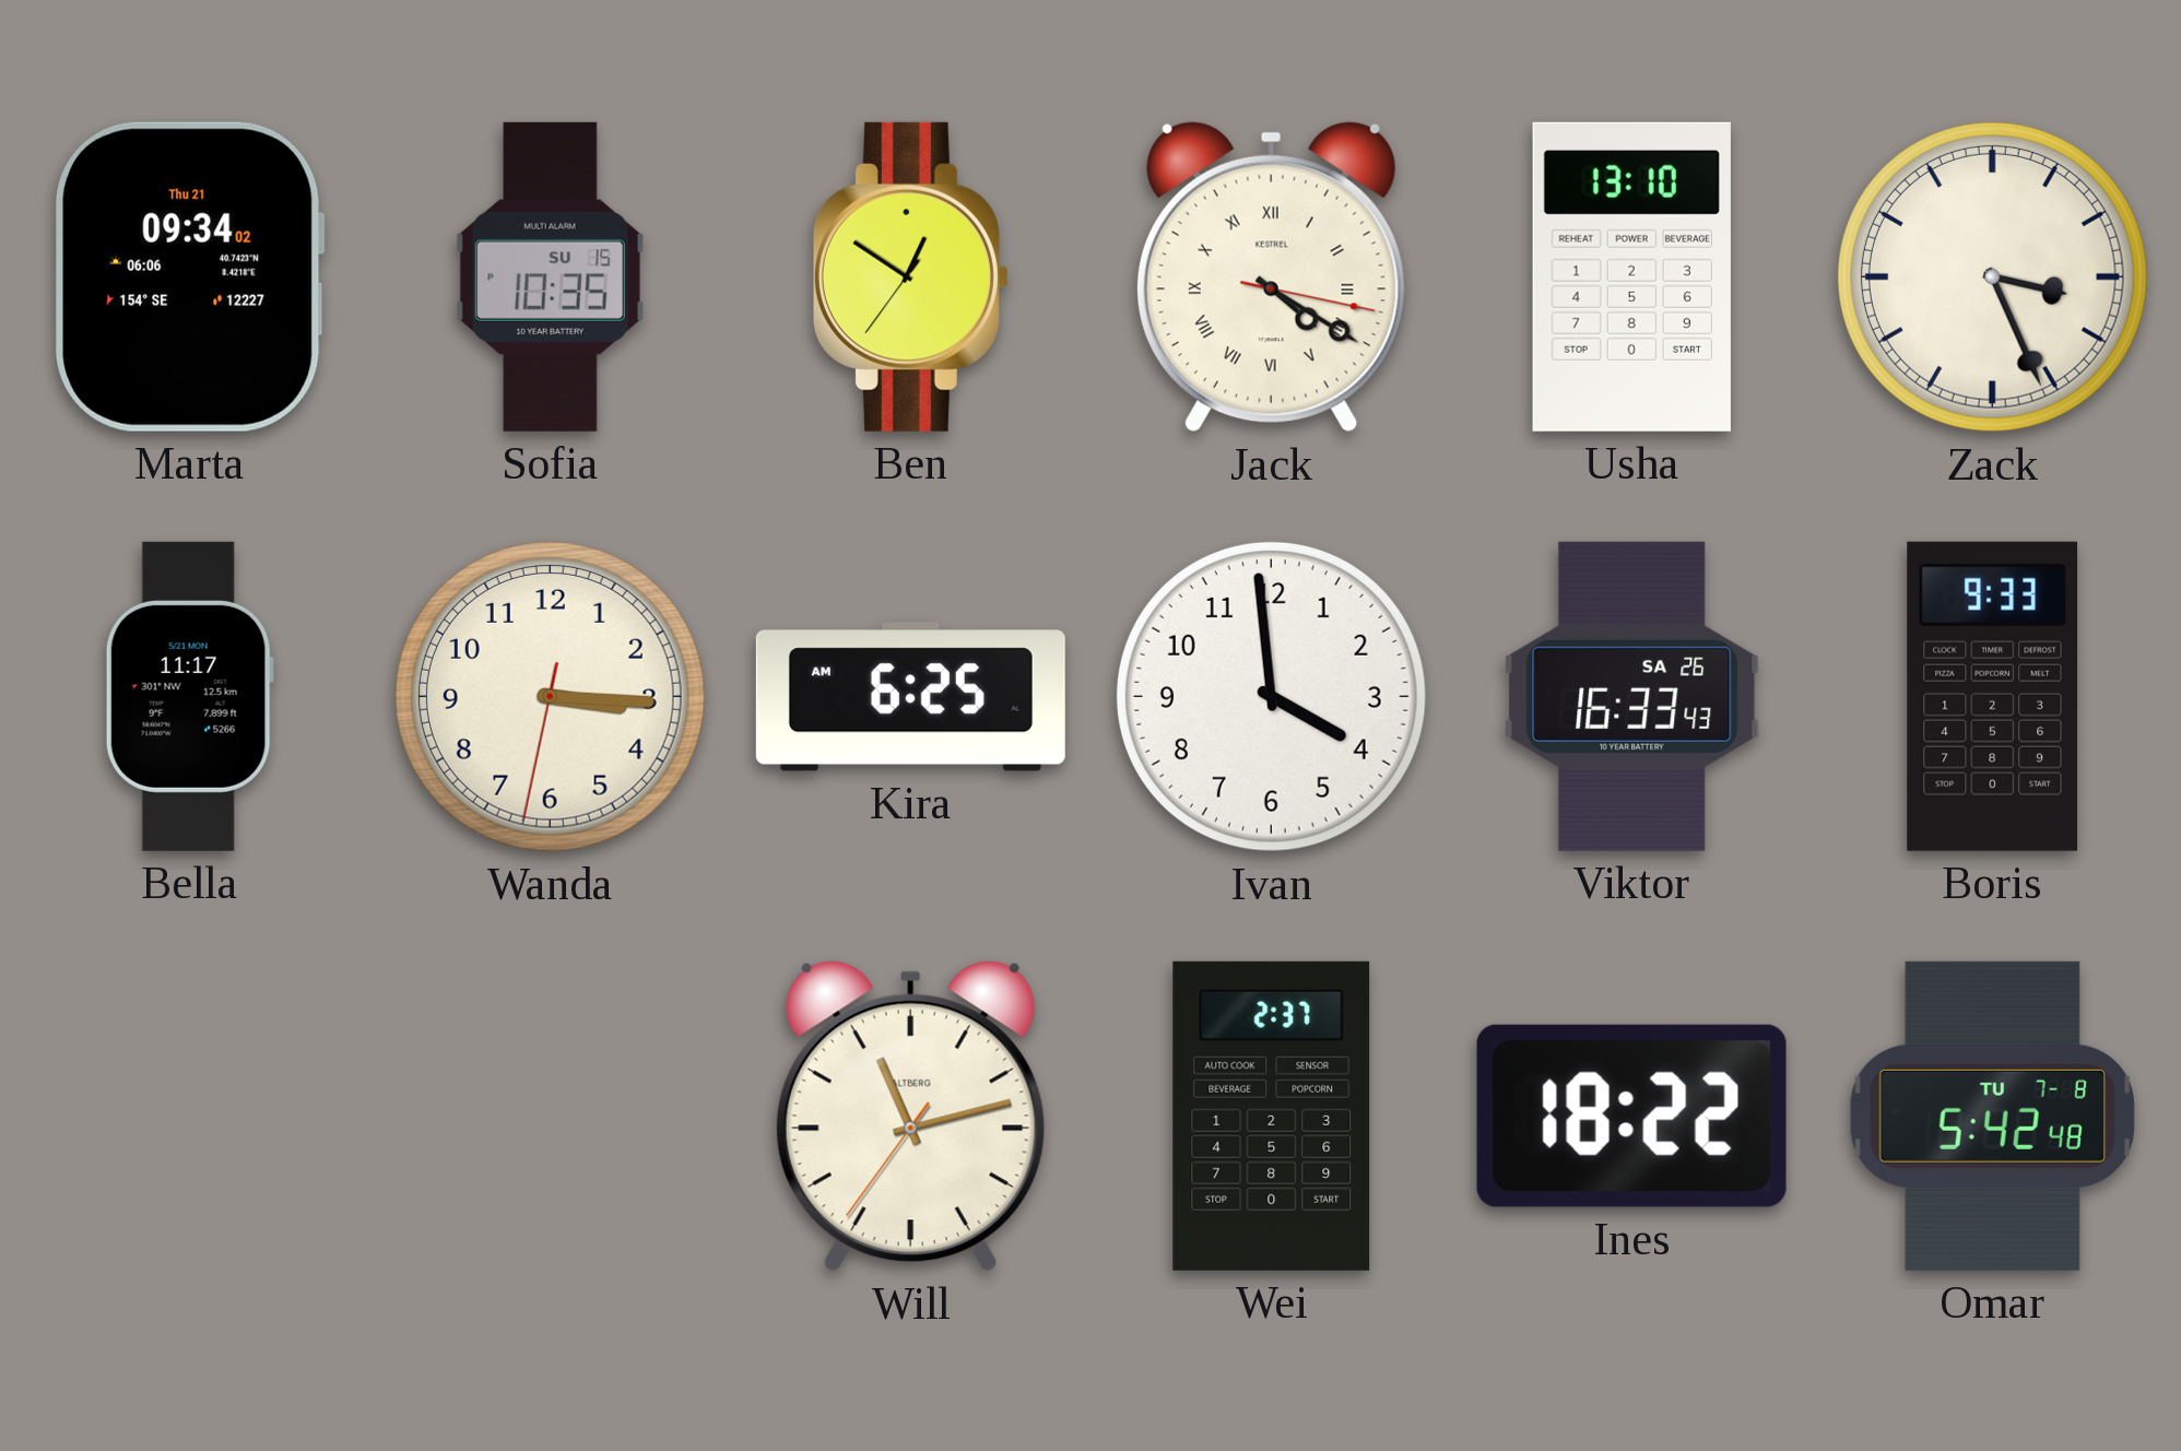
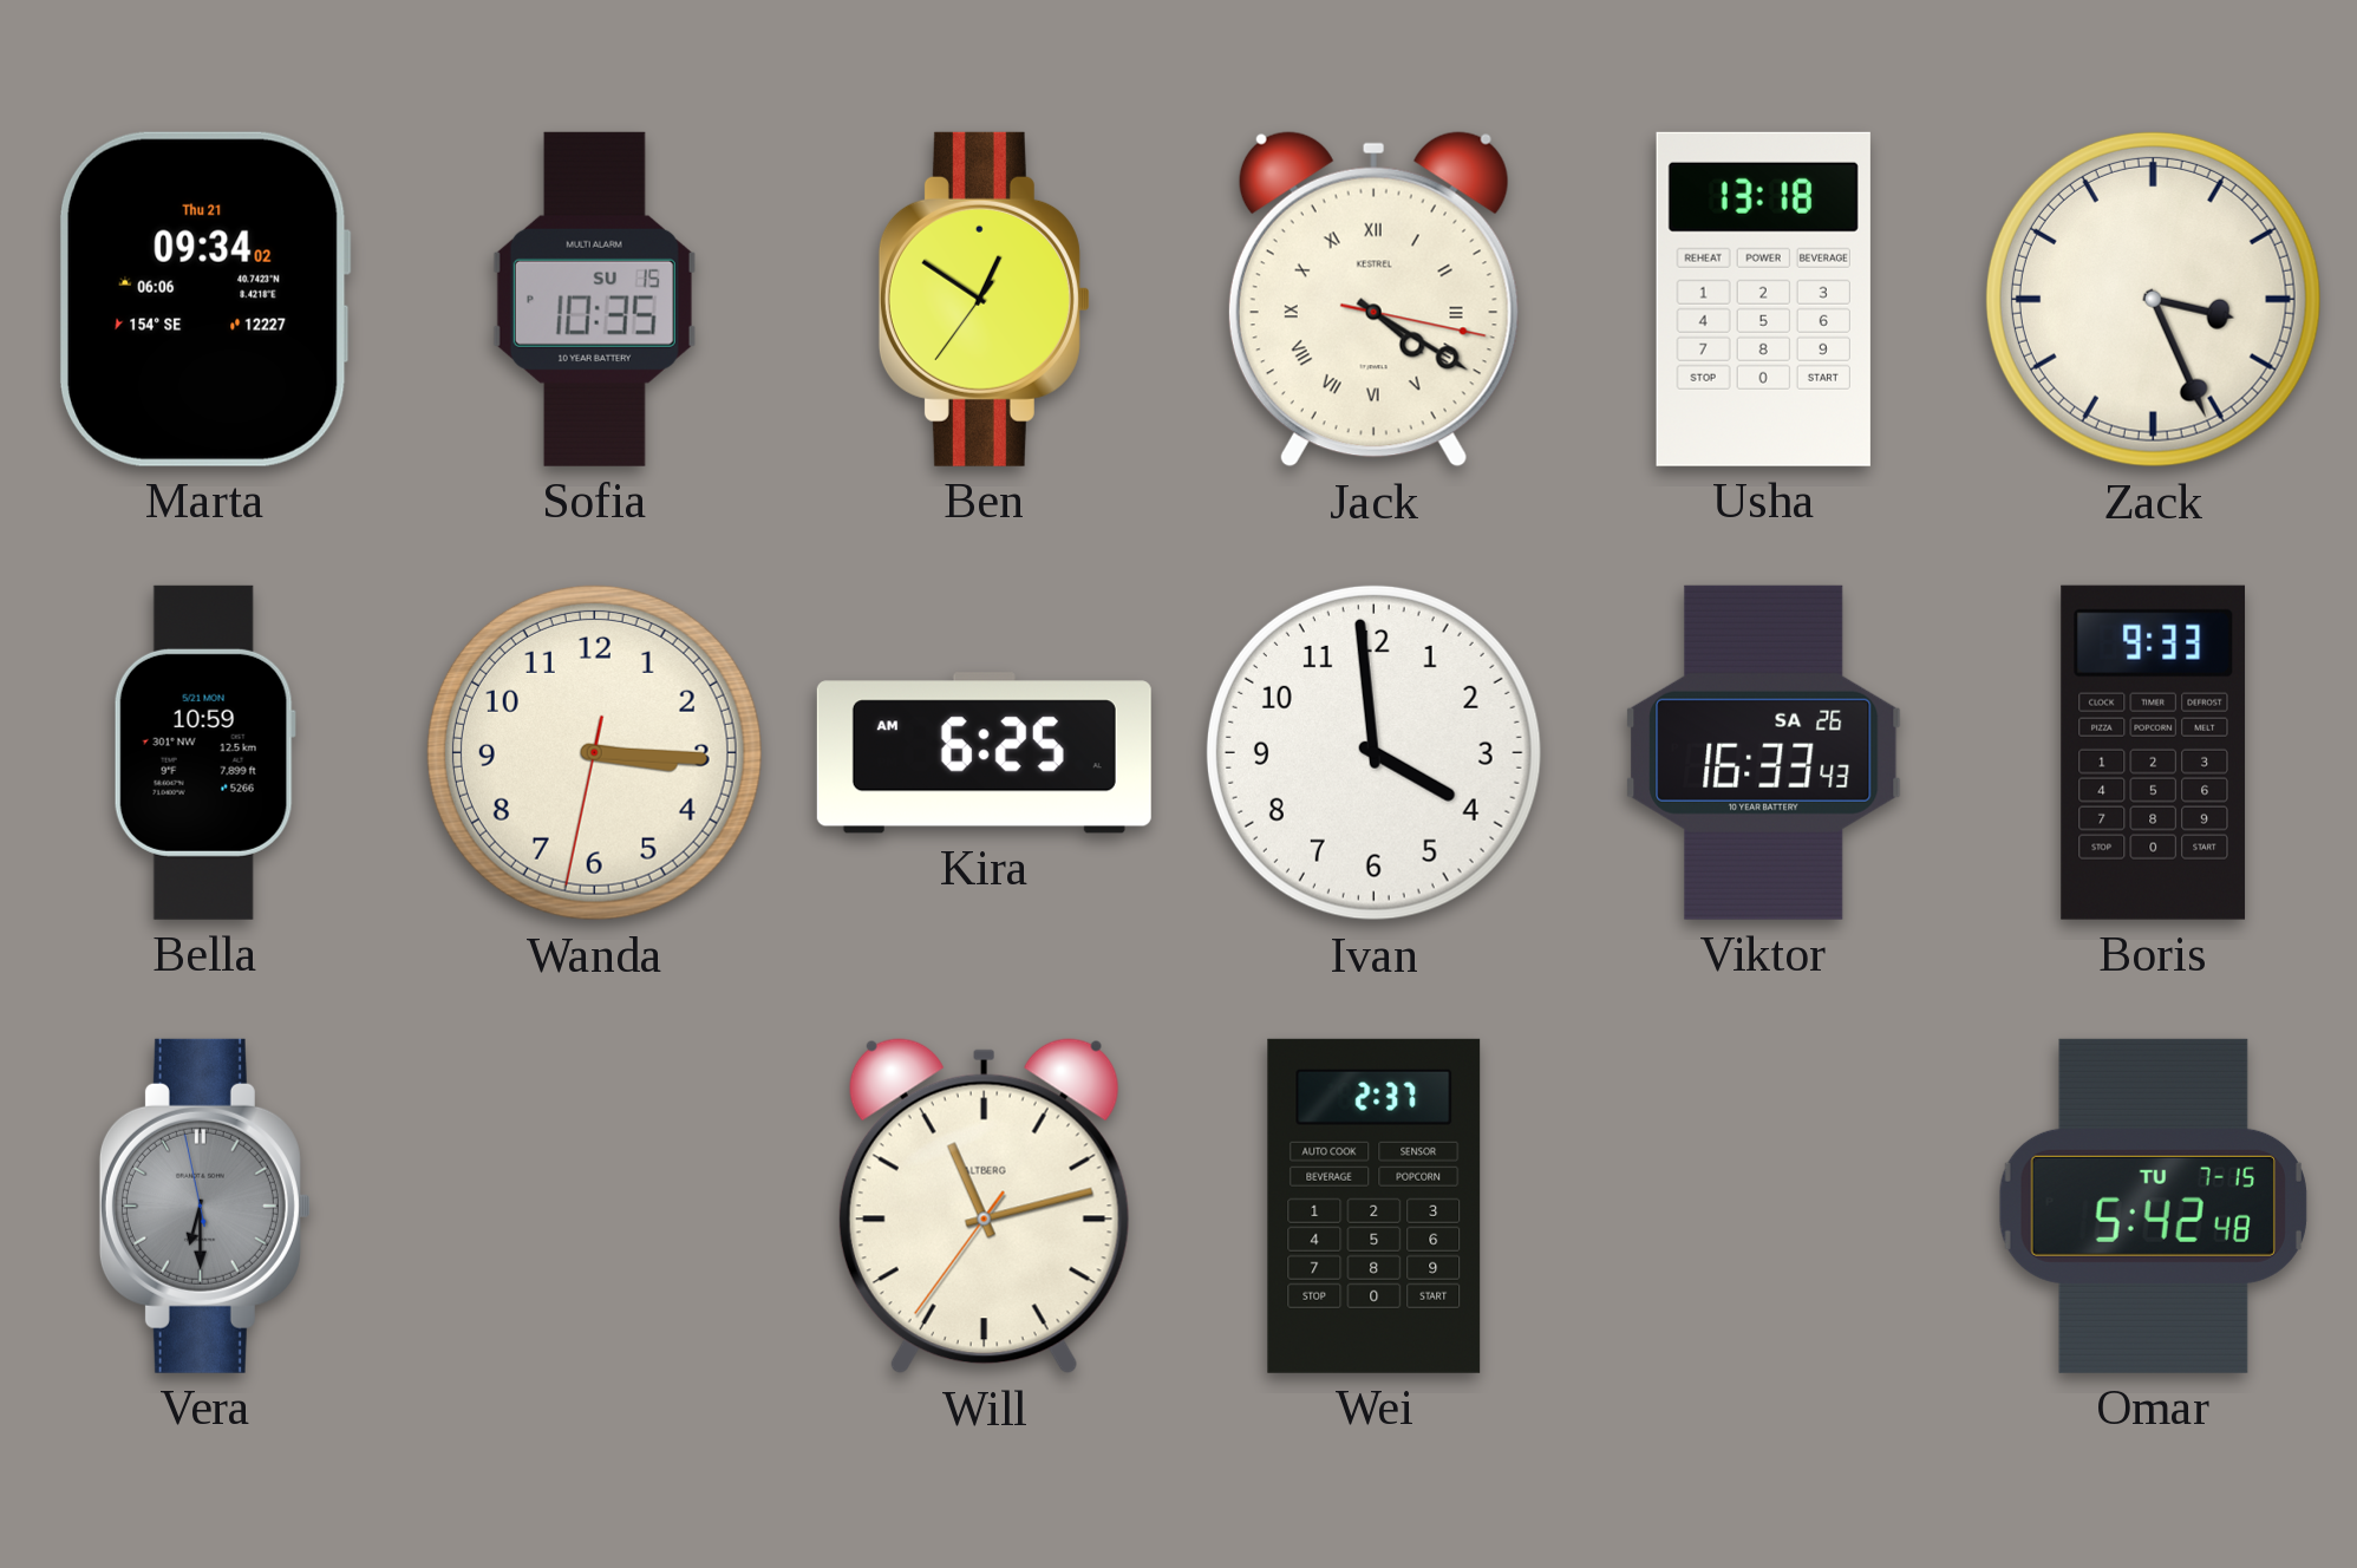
Usha: 13:10 -> 13:18 (1763, 299)
Bella: 11:17 -> 10:59 (204, 752)
Vera: none -> 6:29 (204, 1206)
Ines: 18:22 -> none (1631, 1116)
Omar date: TU 7-8 -> TU 7-15 (2153, 1206)
